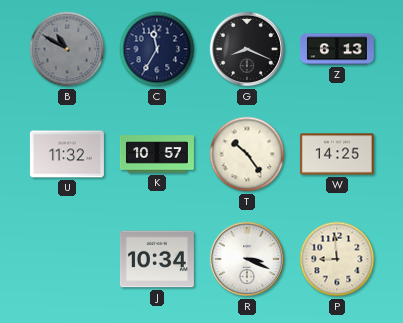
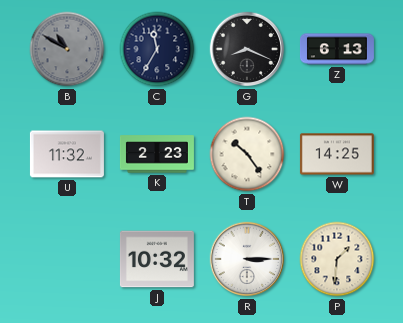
K: 10:57 -> 2:23 (157, 154)
J: 10:34 -> 10:32 (157, 259)
R: 3:19 -> 3:15 (247, 259)
P: 8:59 -> 1:31 (337, 259)
